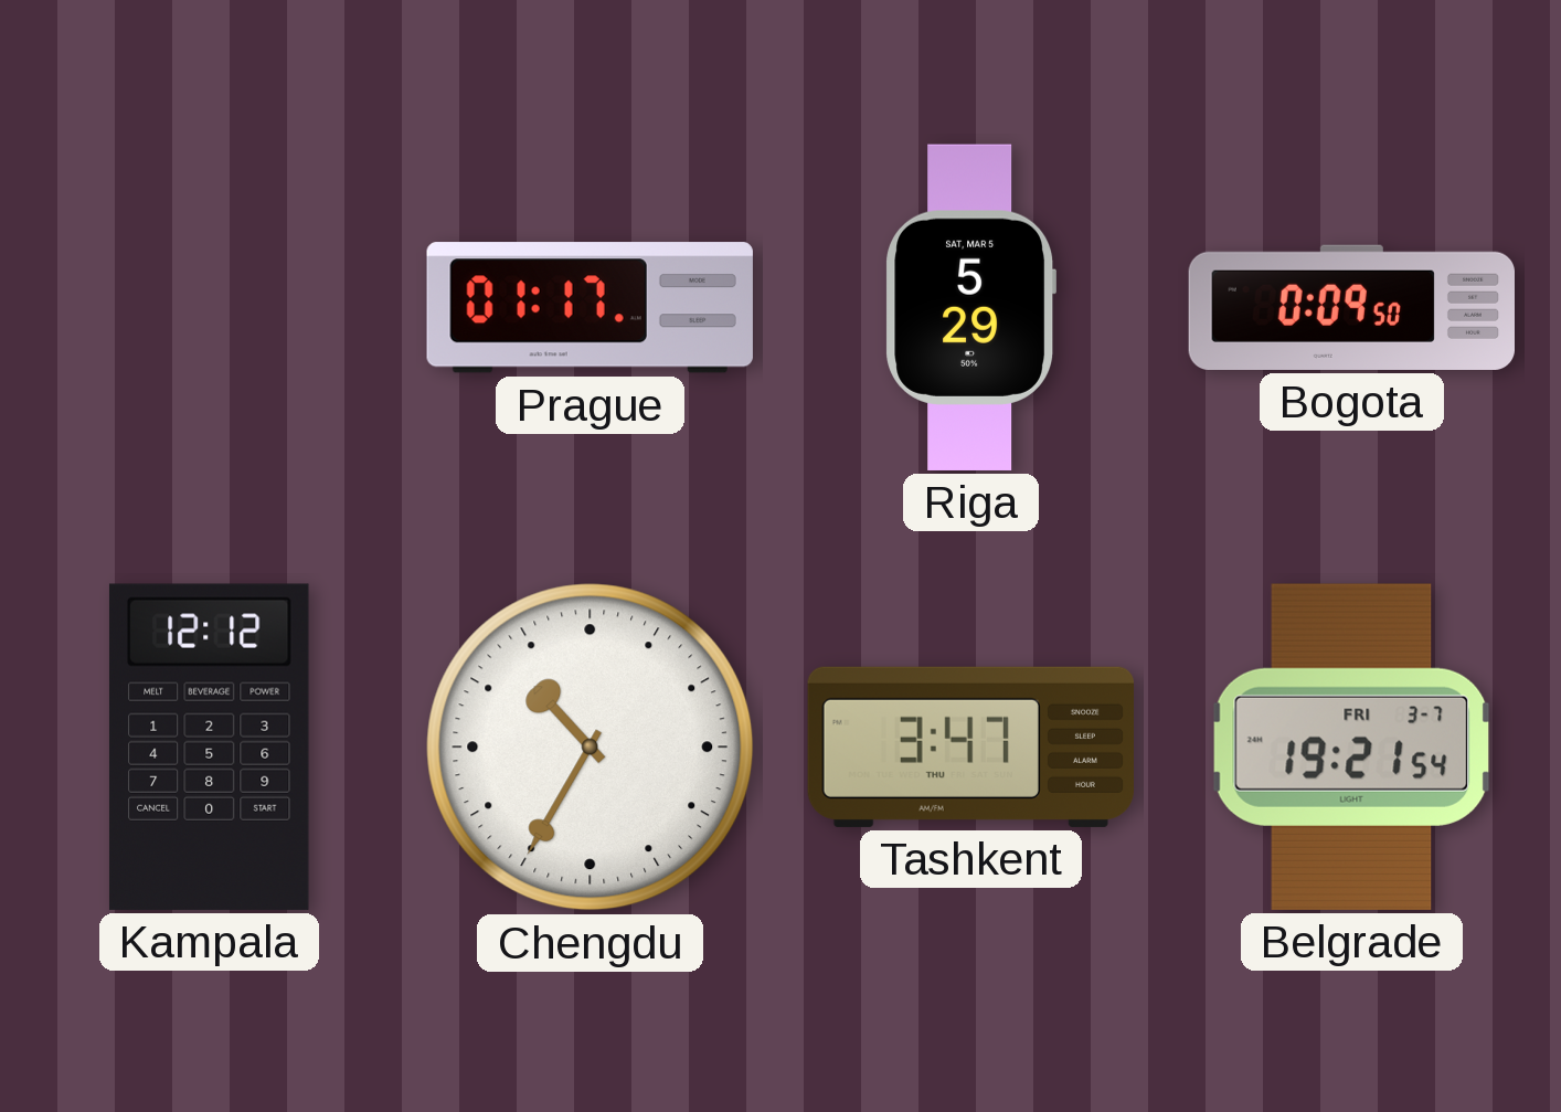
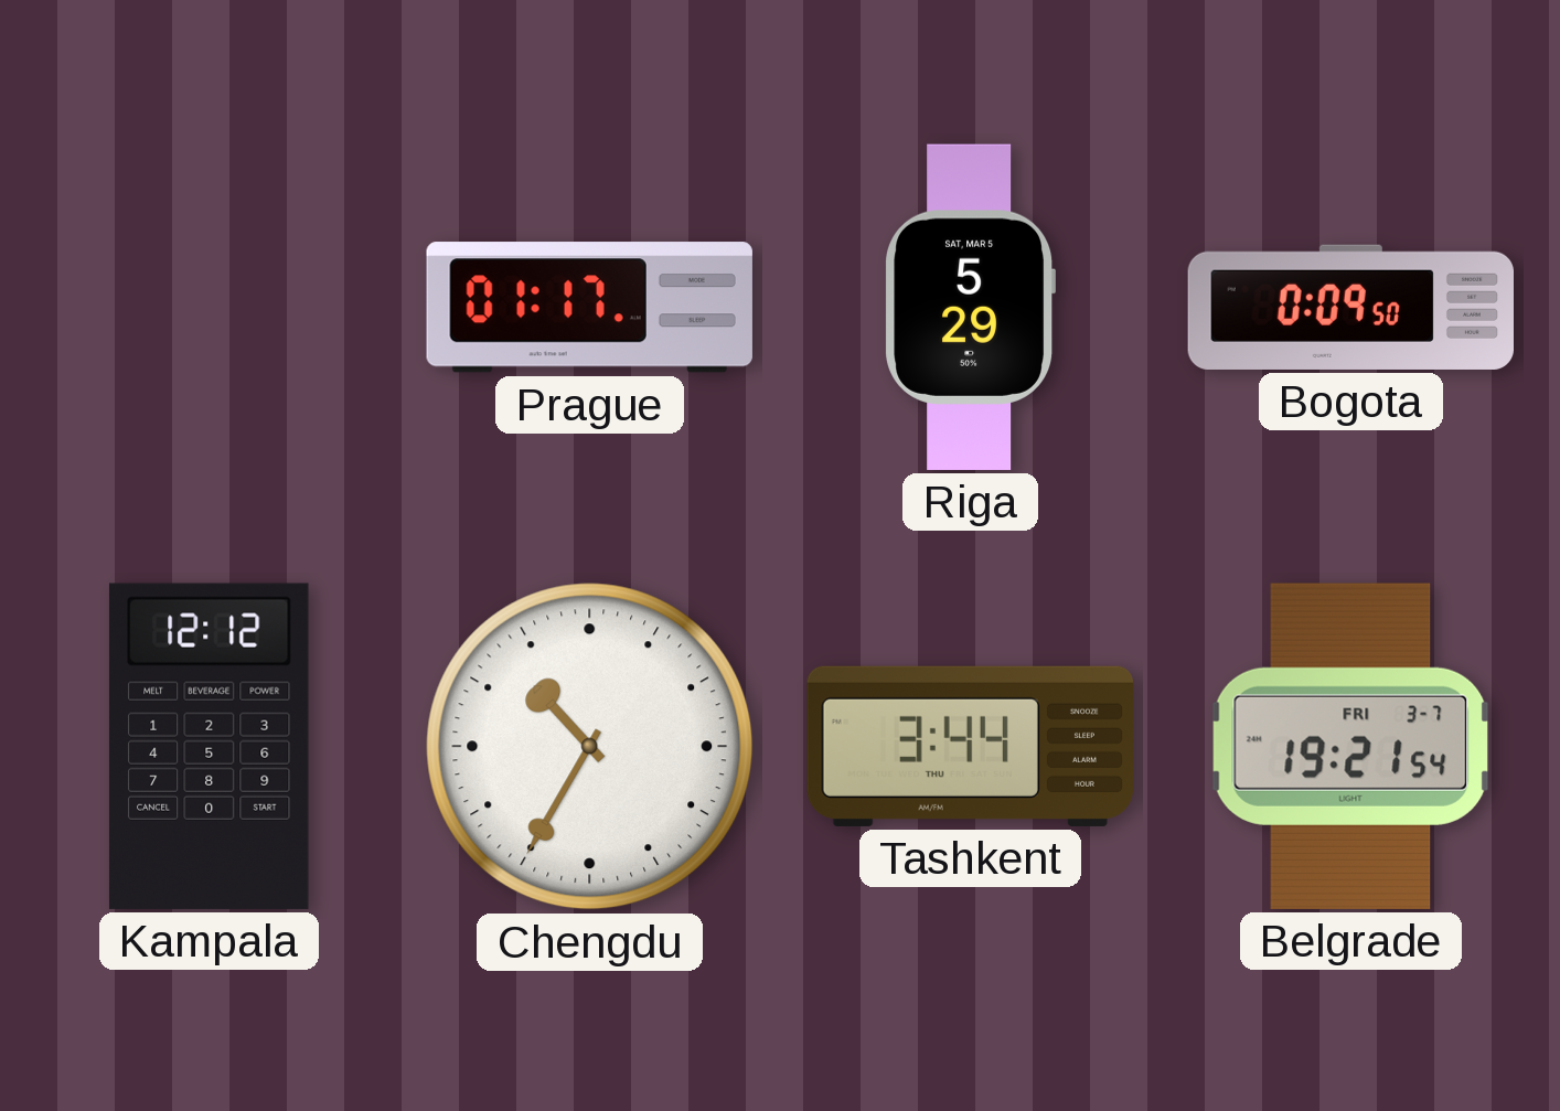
Tashkent: 3:47 -> 3:44 (970, 746)
